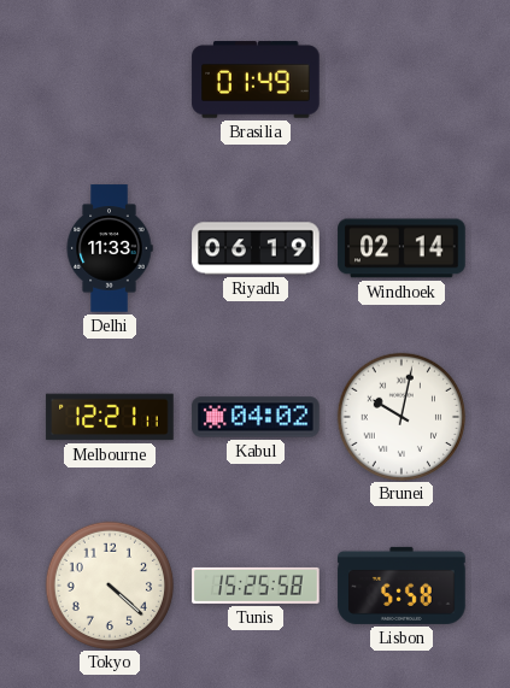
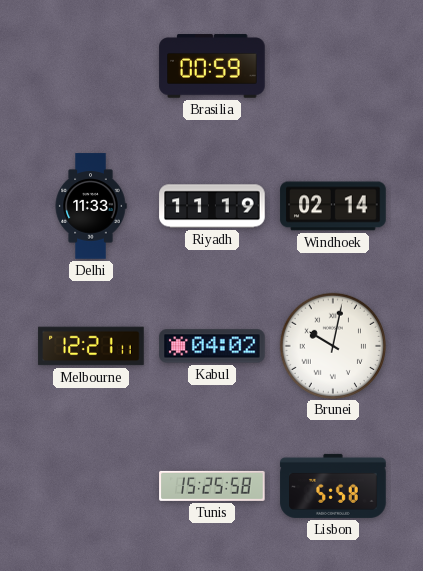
Brasilia: 01:49 -> 00:59 (212, 66)
Riyadh: 06:19 -> 11:19 (212, 206)
Tokyo: 4:22 -> none (109, 584)
